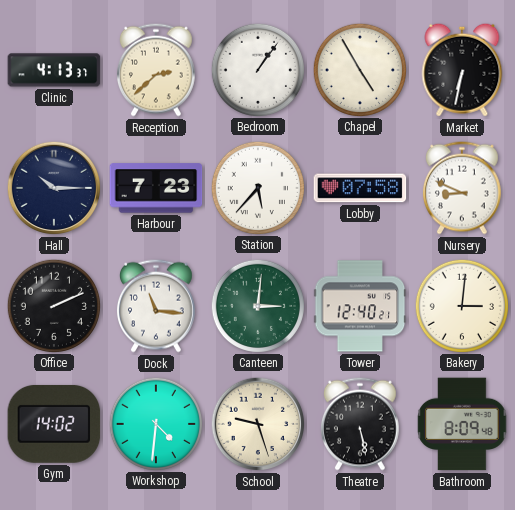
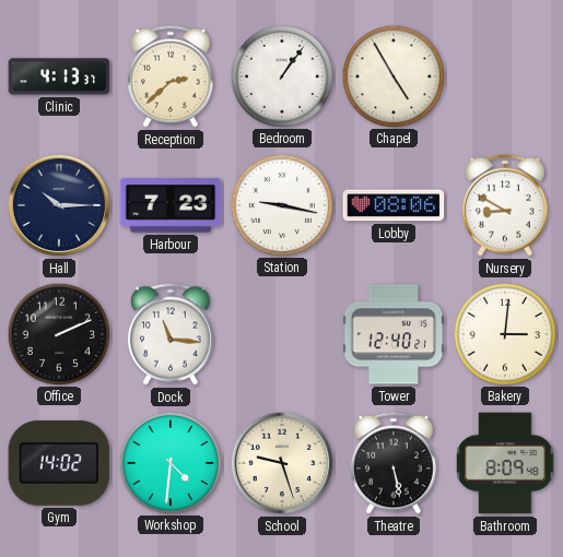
Market: 6:32 -> none (462, 70)
Station: 5:37 -> 9:17 (281, 204)
Lobby: 07:58 -> 08:06 (394, 205)
Nursery: 8:49 -> 8:50 (505, 205)
Canteen: 3:01 -> none (257, 305)
